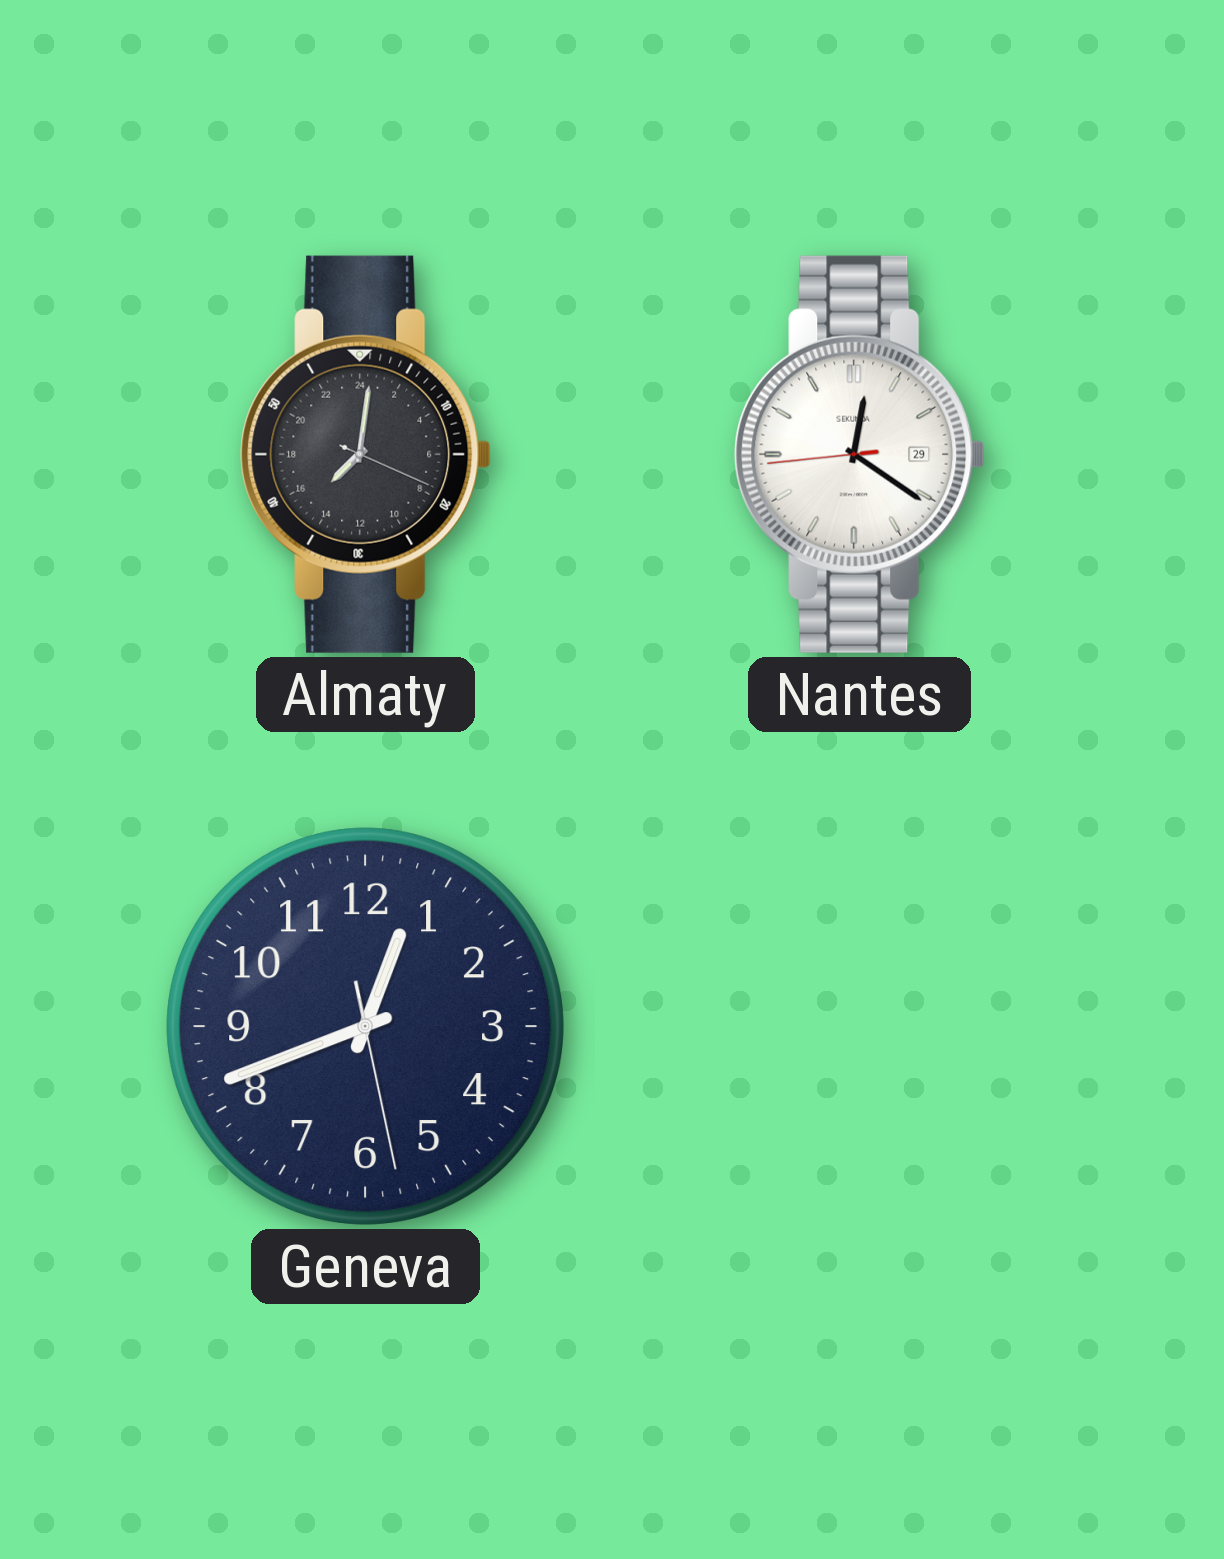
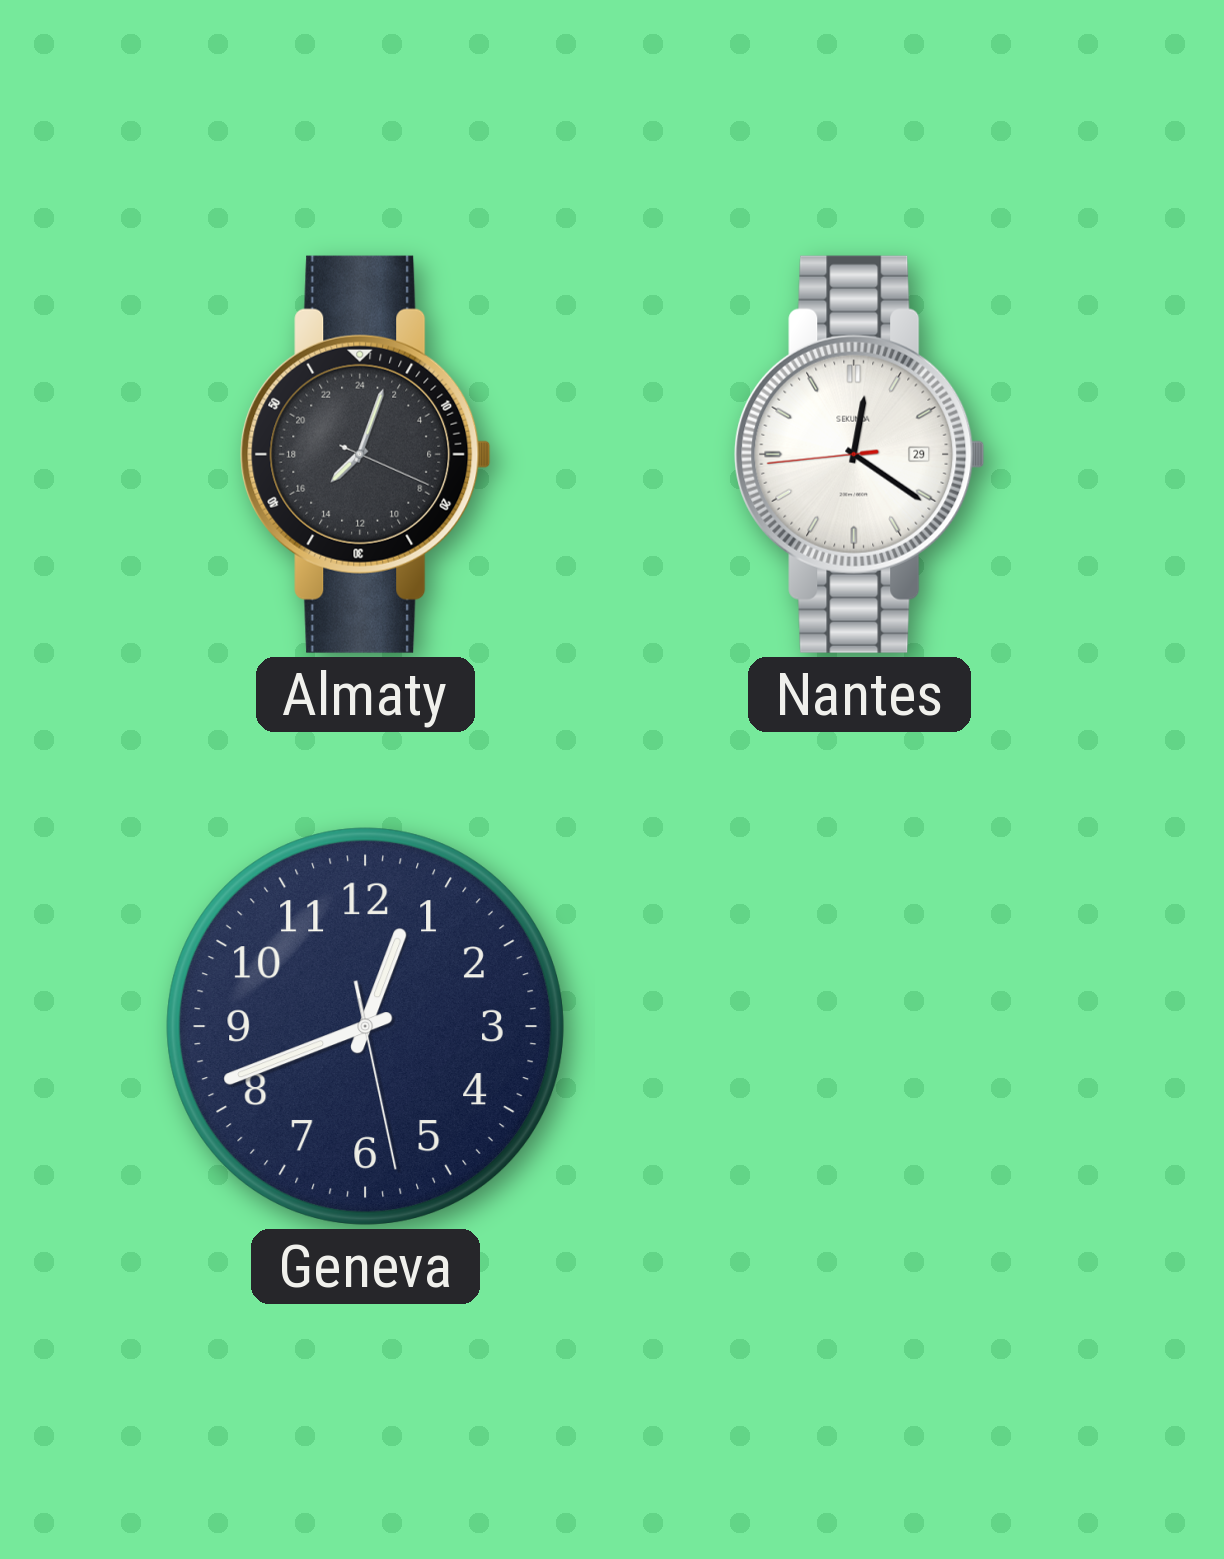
Almaty: 15:01 -> 15:03 (366, 454)
